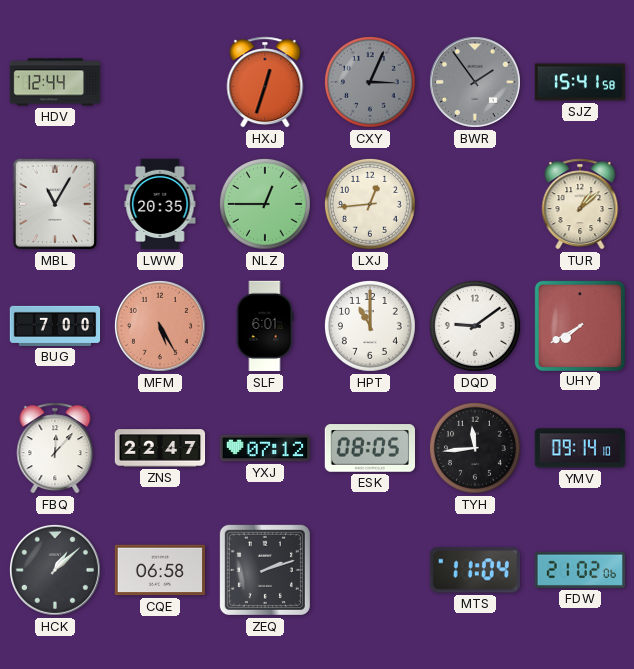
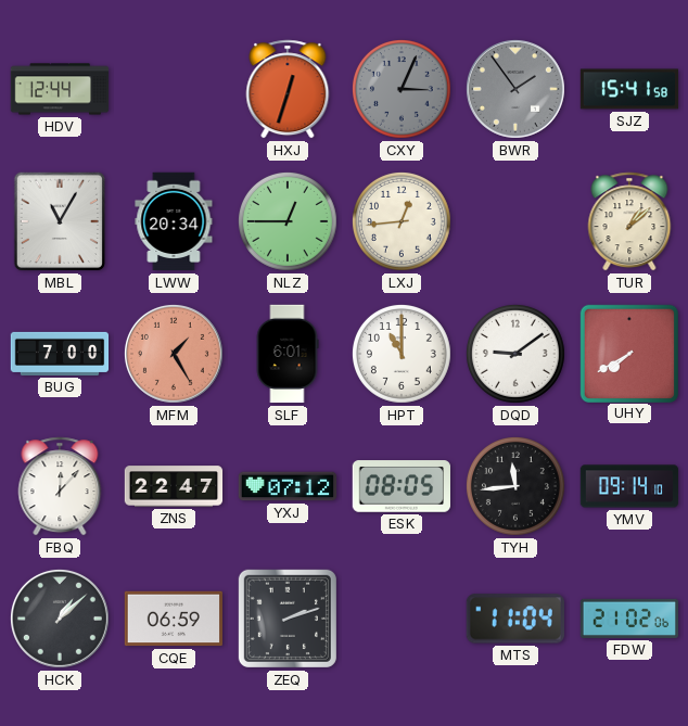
LWW: 20:35 -> 20:34 (174, 221)
MFM: 5:25 -> 1:25 (174, 354)
CQE: 06:58 -> 06:59 (173, 619)
